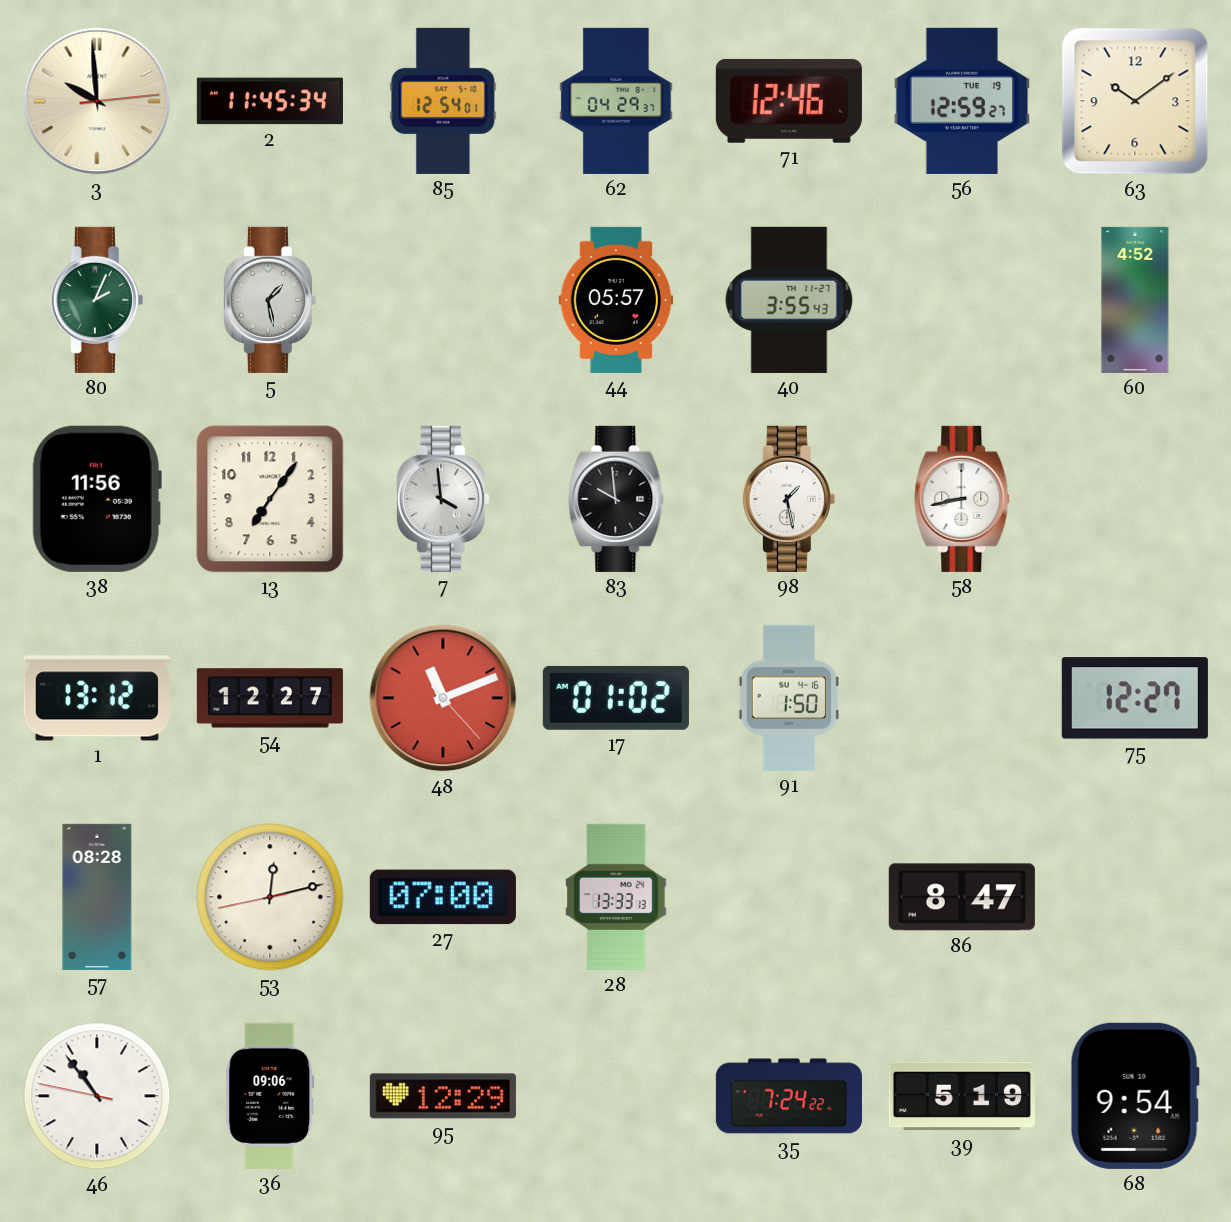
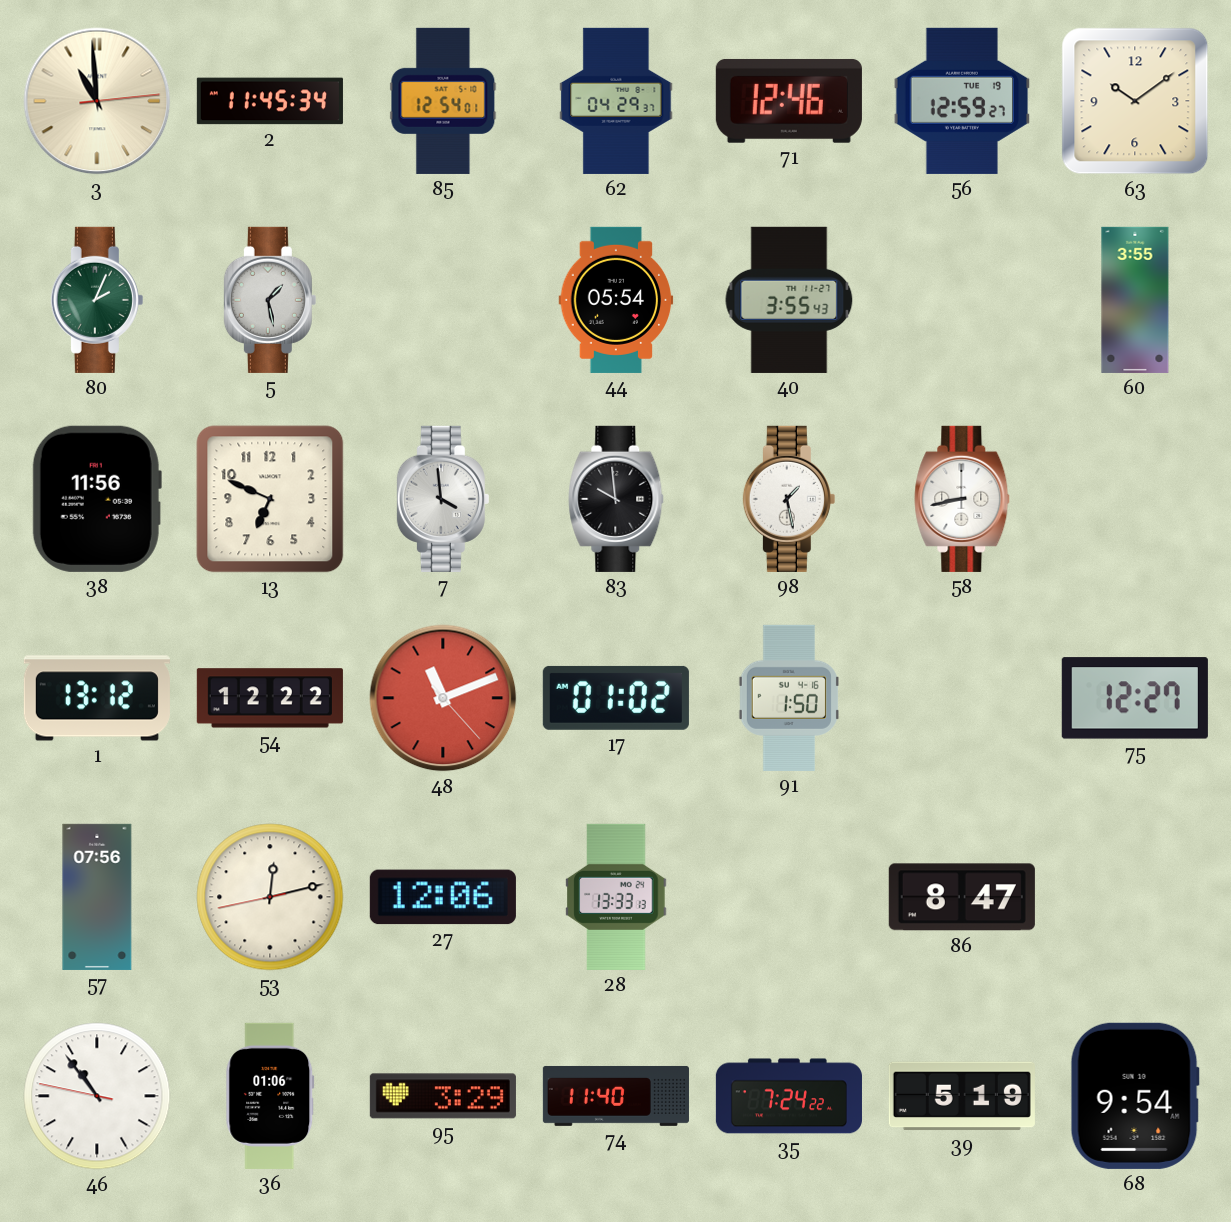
3: 9:59 -> 10:59 (97, 101)
44: 05:57 -> 05:54 (616, 300)
60: 4:52 -> 3:55 (1135, 300)
13: 7:06 -> 6:49 (270, 499)
54: 12:27 -> 12:22 (270, 698)
57: 08:28 -> 07:56 (97, 897)
27: 07:00 -> 12:06 (443, 897)
36: 09:06 -> 01:06 (270, 1096)
95: 12:29 -> 3:29 (443, 1096)
74: none -> 11:40 (616, 1096)
